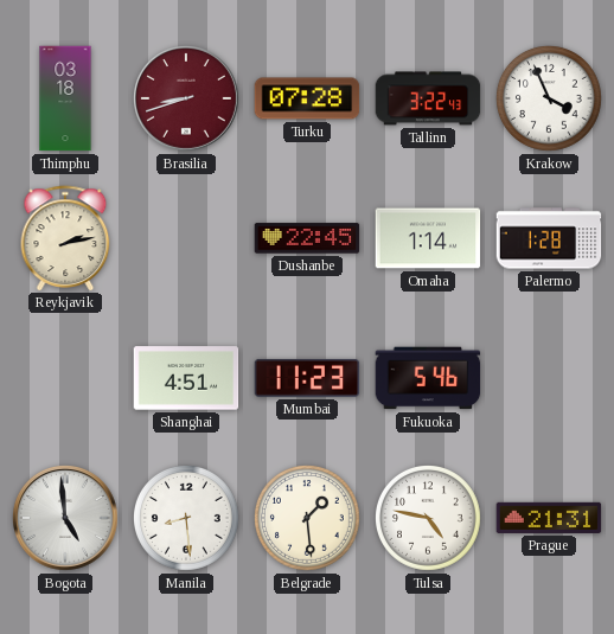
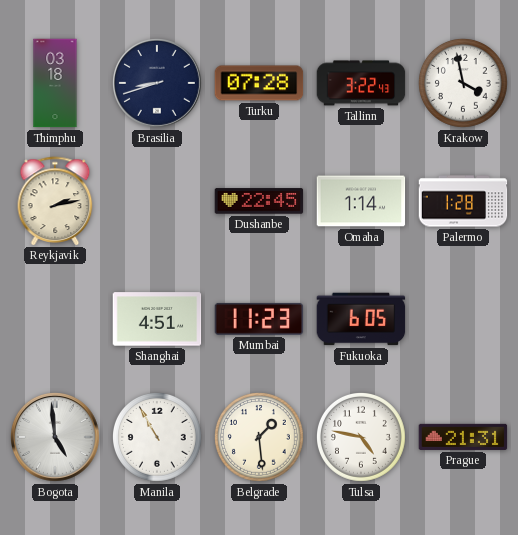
Brasilia dial: burgundy -> navy (158, 84)
Krakow: 3:56 -> 3:58 (464, 84)
Fukuoka: 5:46 -> 6:05 (361, 319)
Manila: 8:29 -> 10:55 (158, 438)
